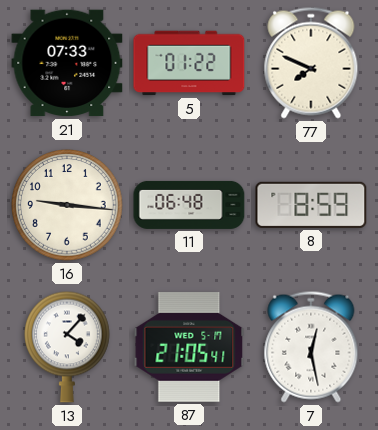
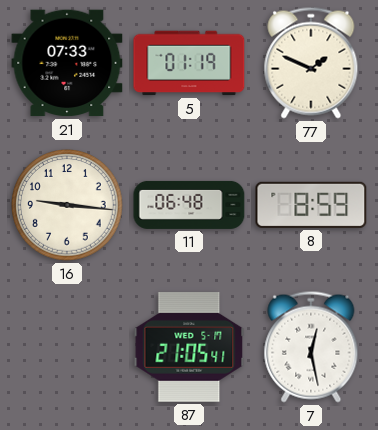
5: 01:22 -> 01:19 (189, 63)
77: 7:49 -> 1:49 (311, 63)
13: 4:07 -> none (68, 347)
